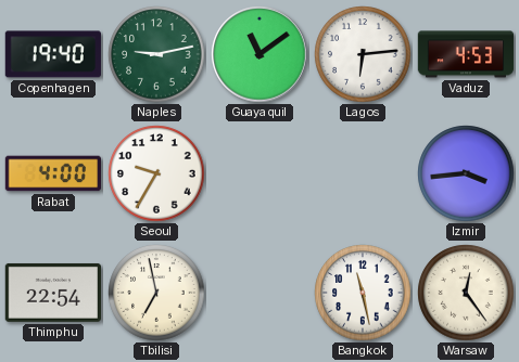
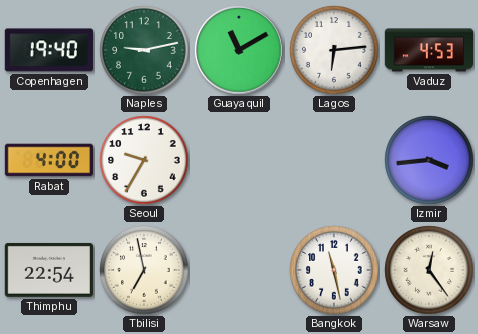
Guayaquil: 11:09 -> 11:10 (239, 50)
